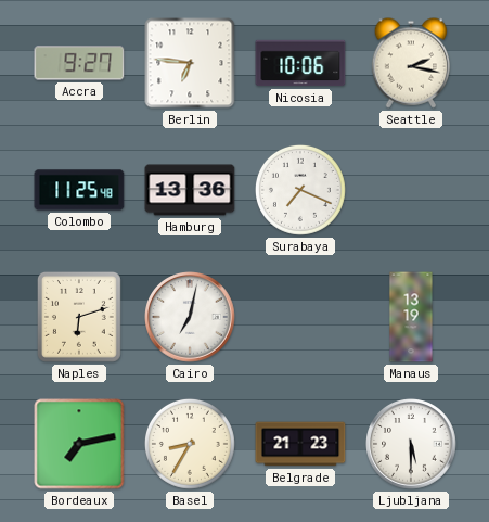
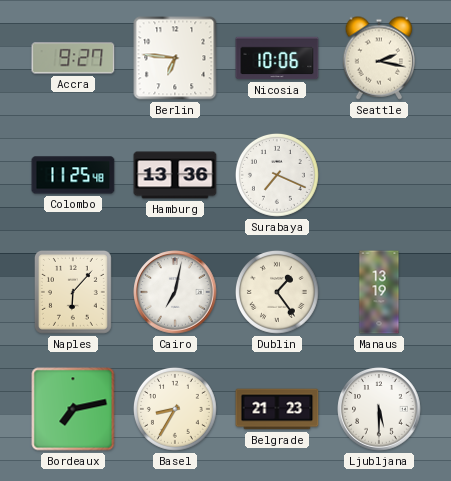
Naples: 6:12 -> 6:07 (73, 292)
Dublin: none -> 1:24 (277, 292)
